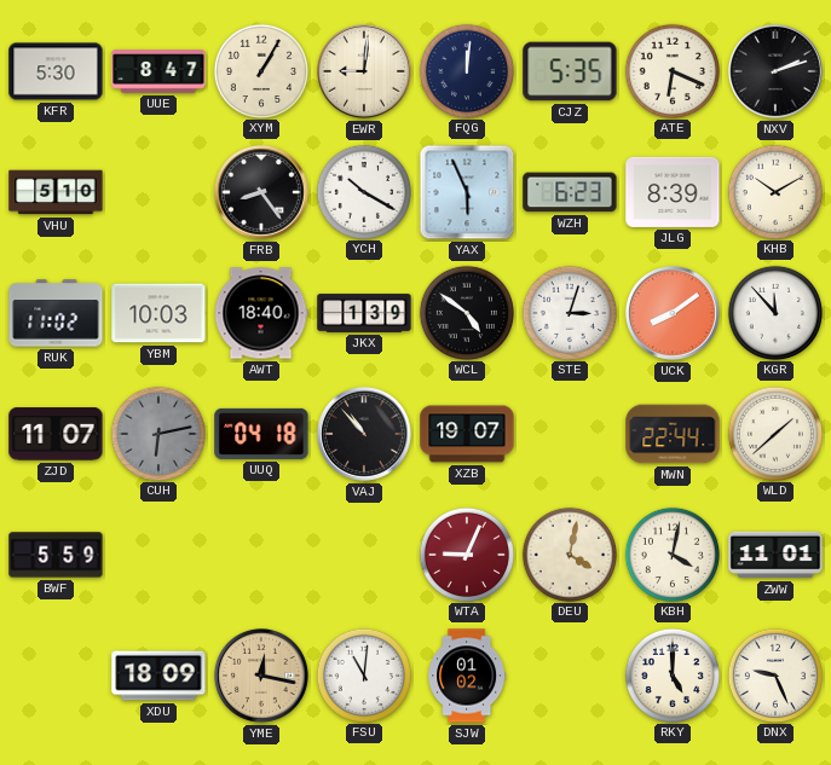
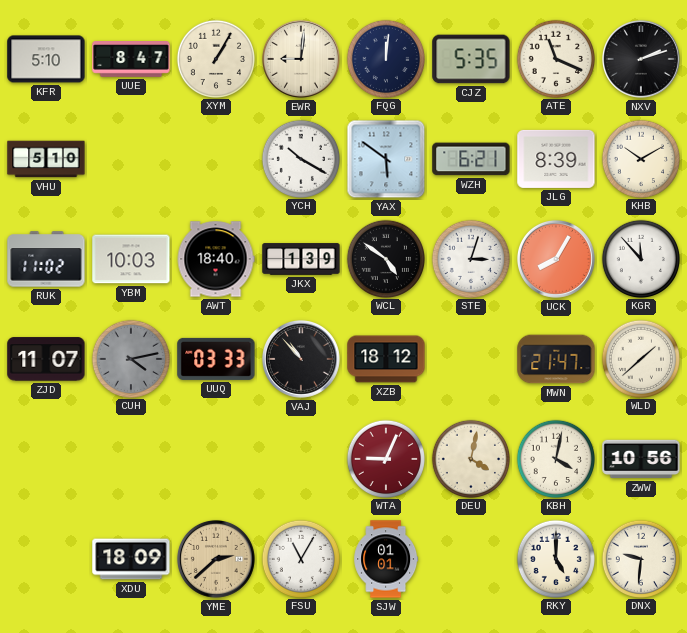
KFR: 5:30 -> 5:10 (46, 59)
ATE: 6:19 -> 11:19 (555, 58)
FRB: 8:24 -> none (261, 192)
YAX: 5:56 -> 5:51 (386, 159)
WZH: 6:23 -> 6:21 (471, 159)
UCK: 8:09 -> 8:05 (556, 259)
CUH: 6:13 -> 4:13 (130, 358)
UUQ: 04:18 -> 03:33 (216, 359)
XZB: 19:07 -> 18:12 (386, 359)
MWN: 22:44 -> 21:47 (556, 359)
BWF: 5:59 -> none (56, 555)
ZWW: 11:01 -> 10:56 (641, 459)
YME: 12:17 -> 2:38 (216, 559)
FSU: 11:01 -> 11:05 (300, 558)
SJW: 01:02 -> 01:01 (386, 559)
DNX: 9:26 -> 9:31 (640, 558)
